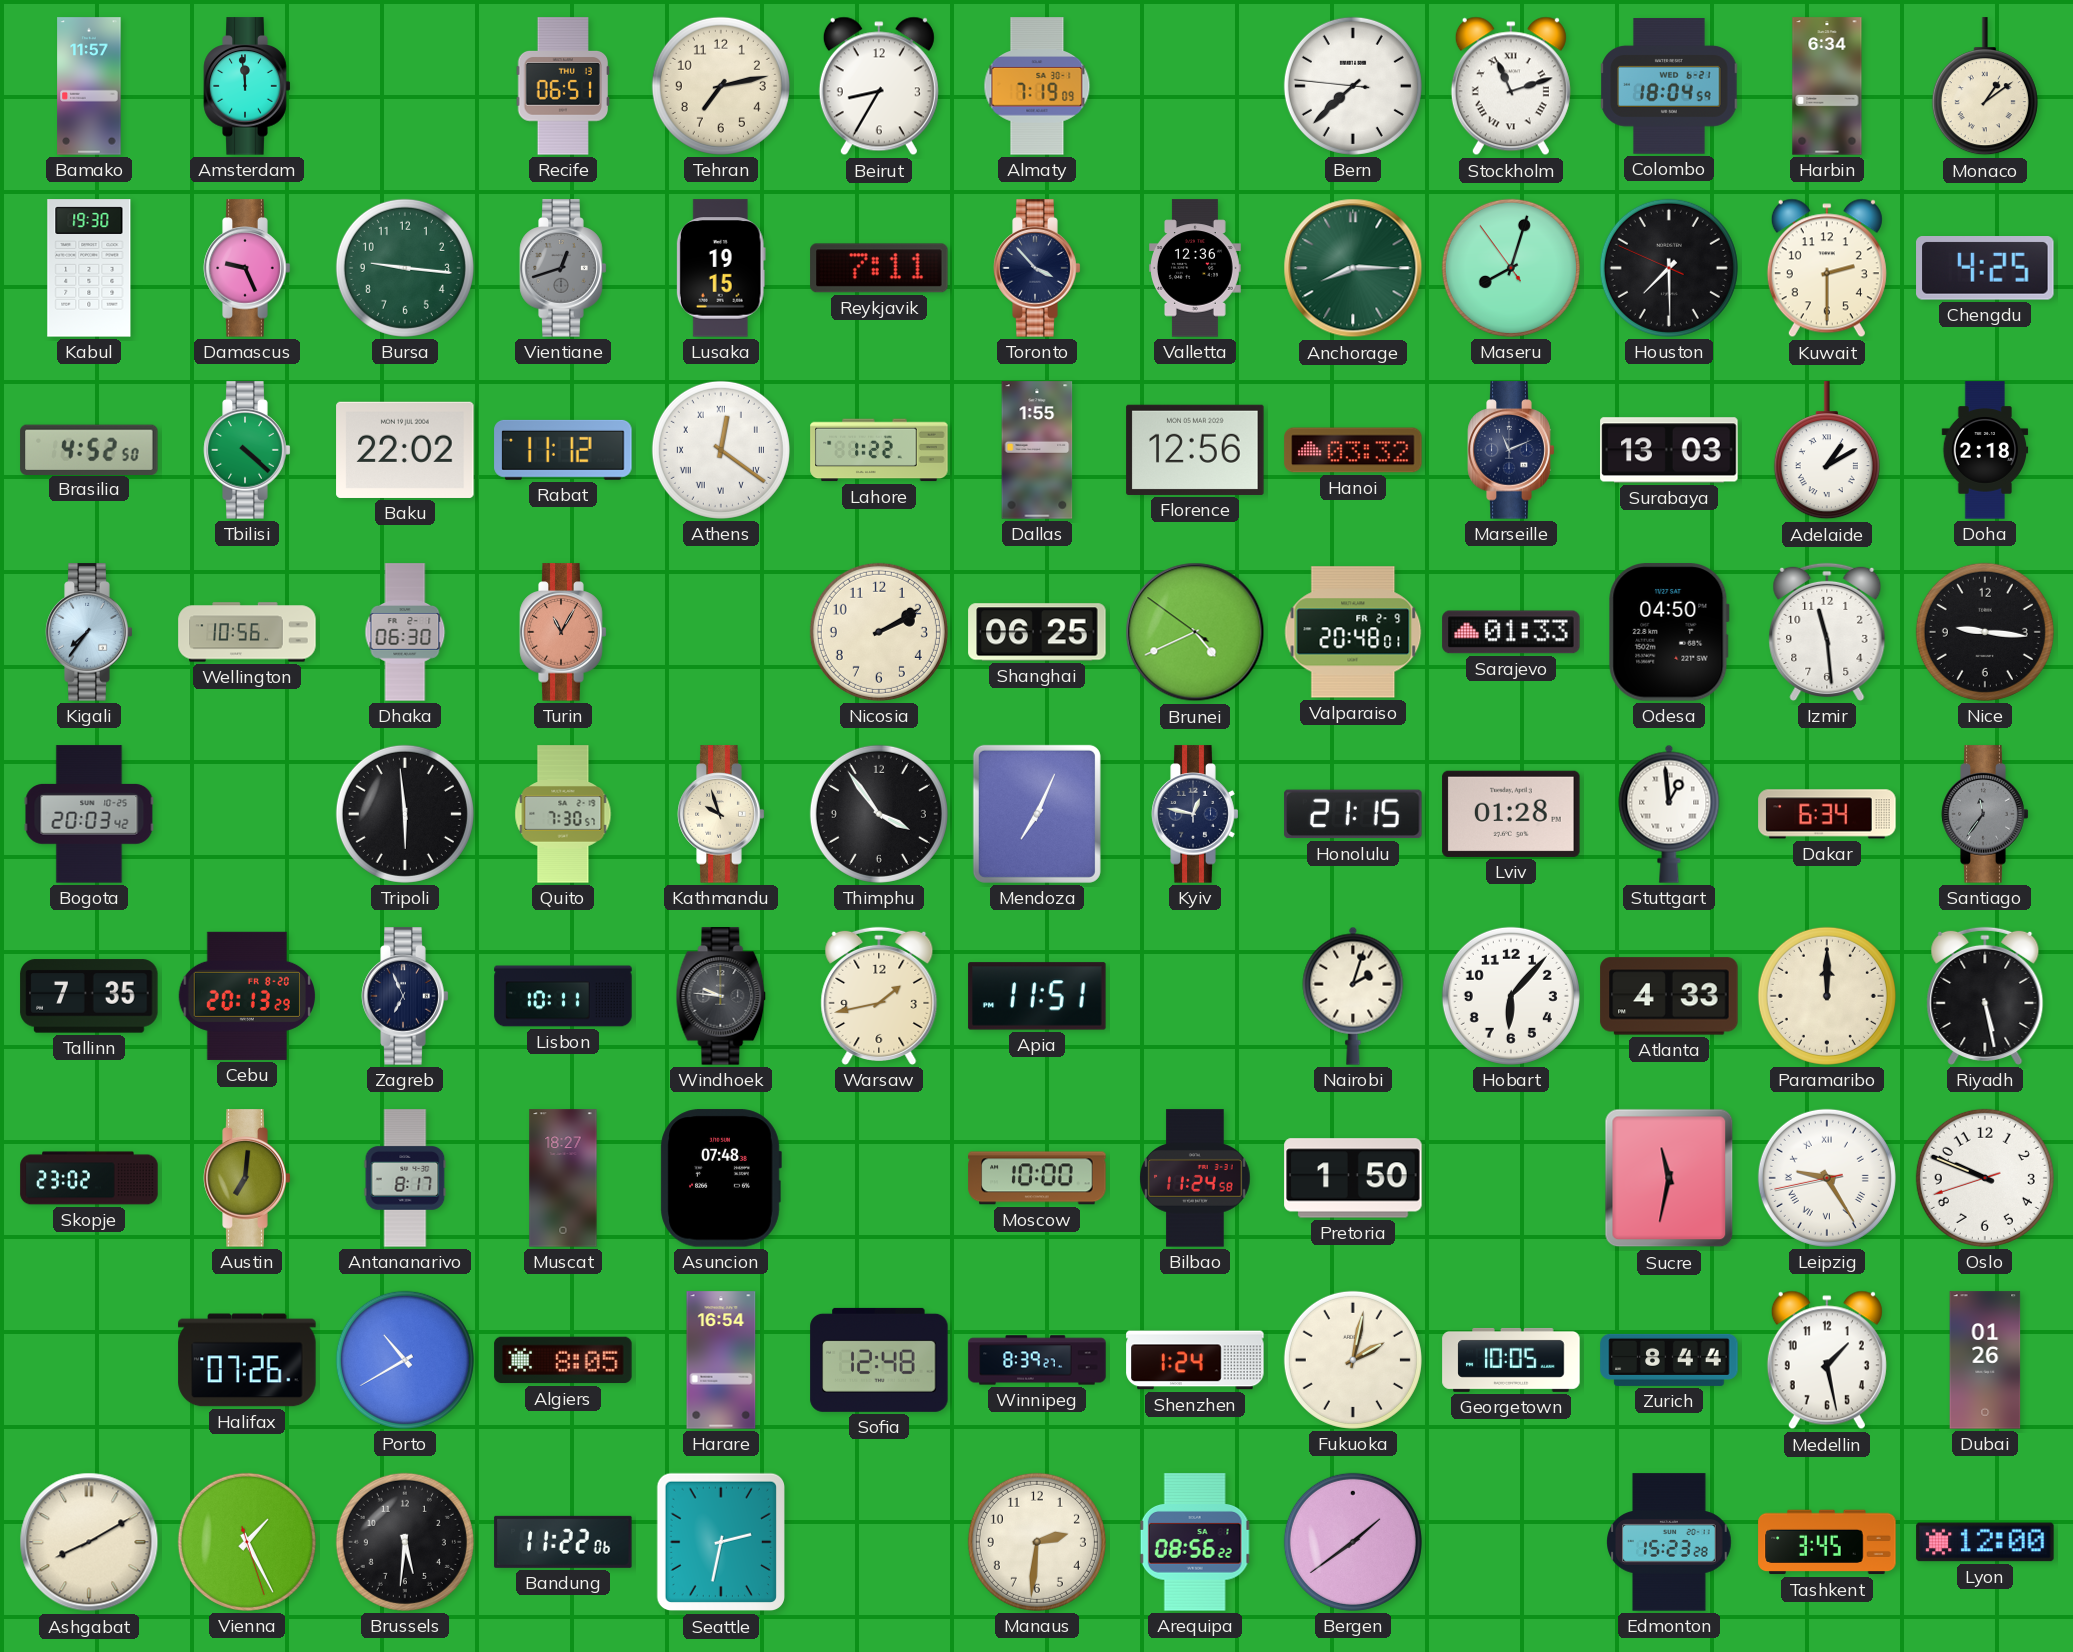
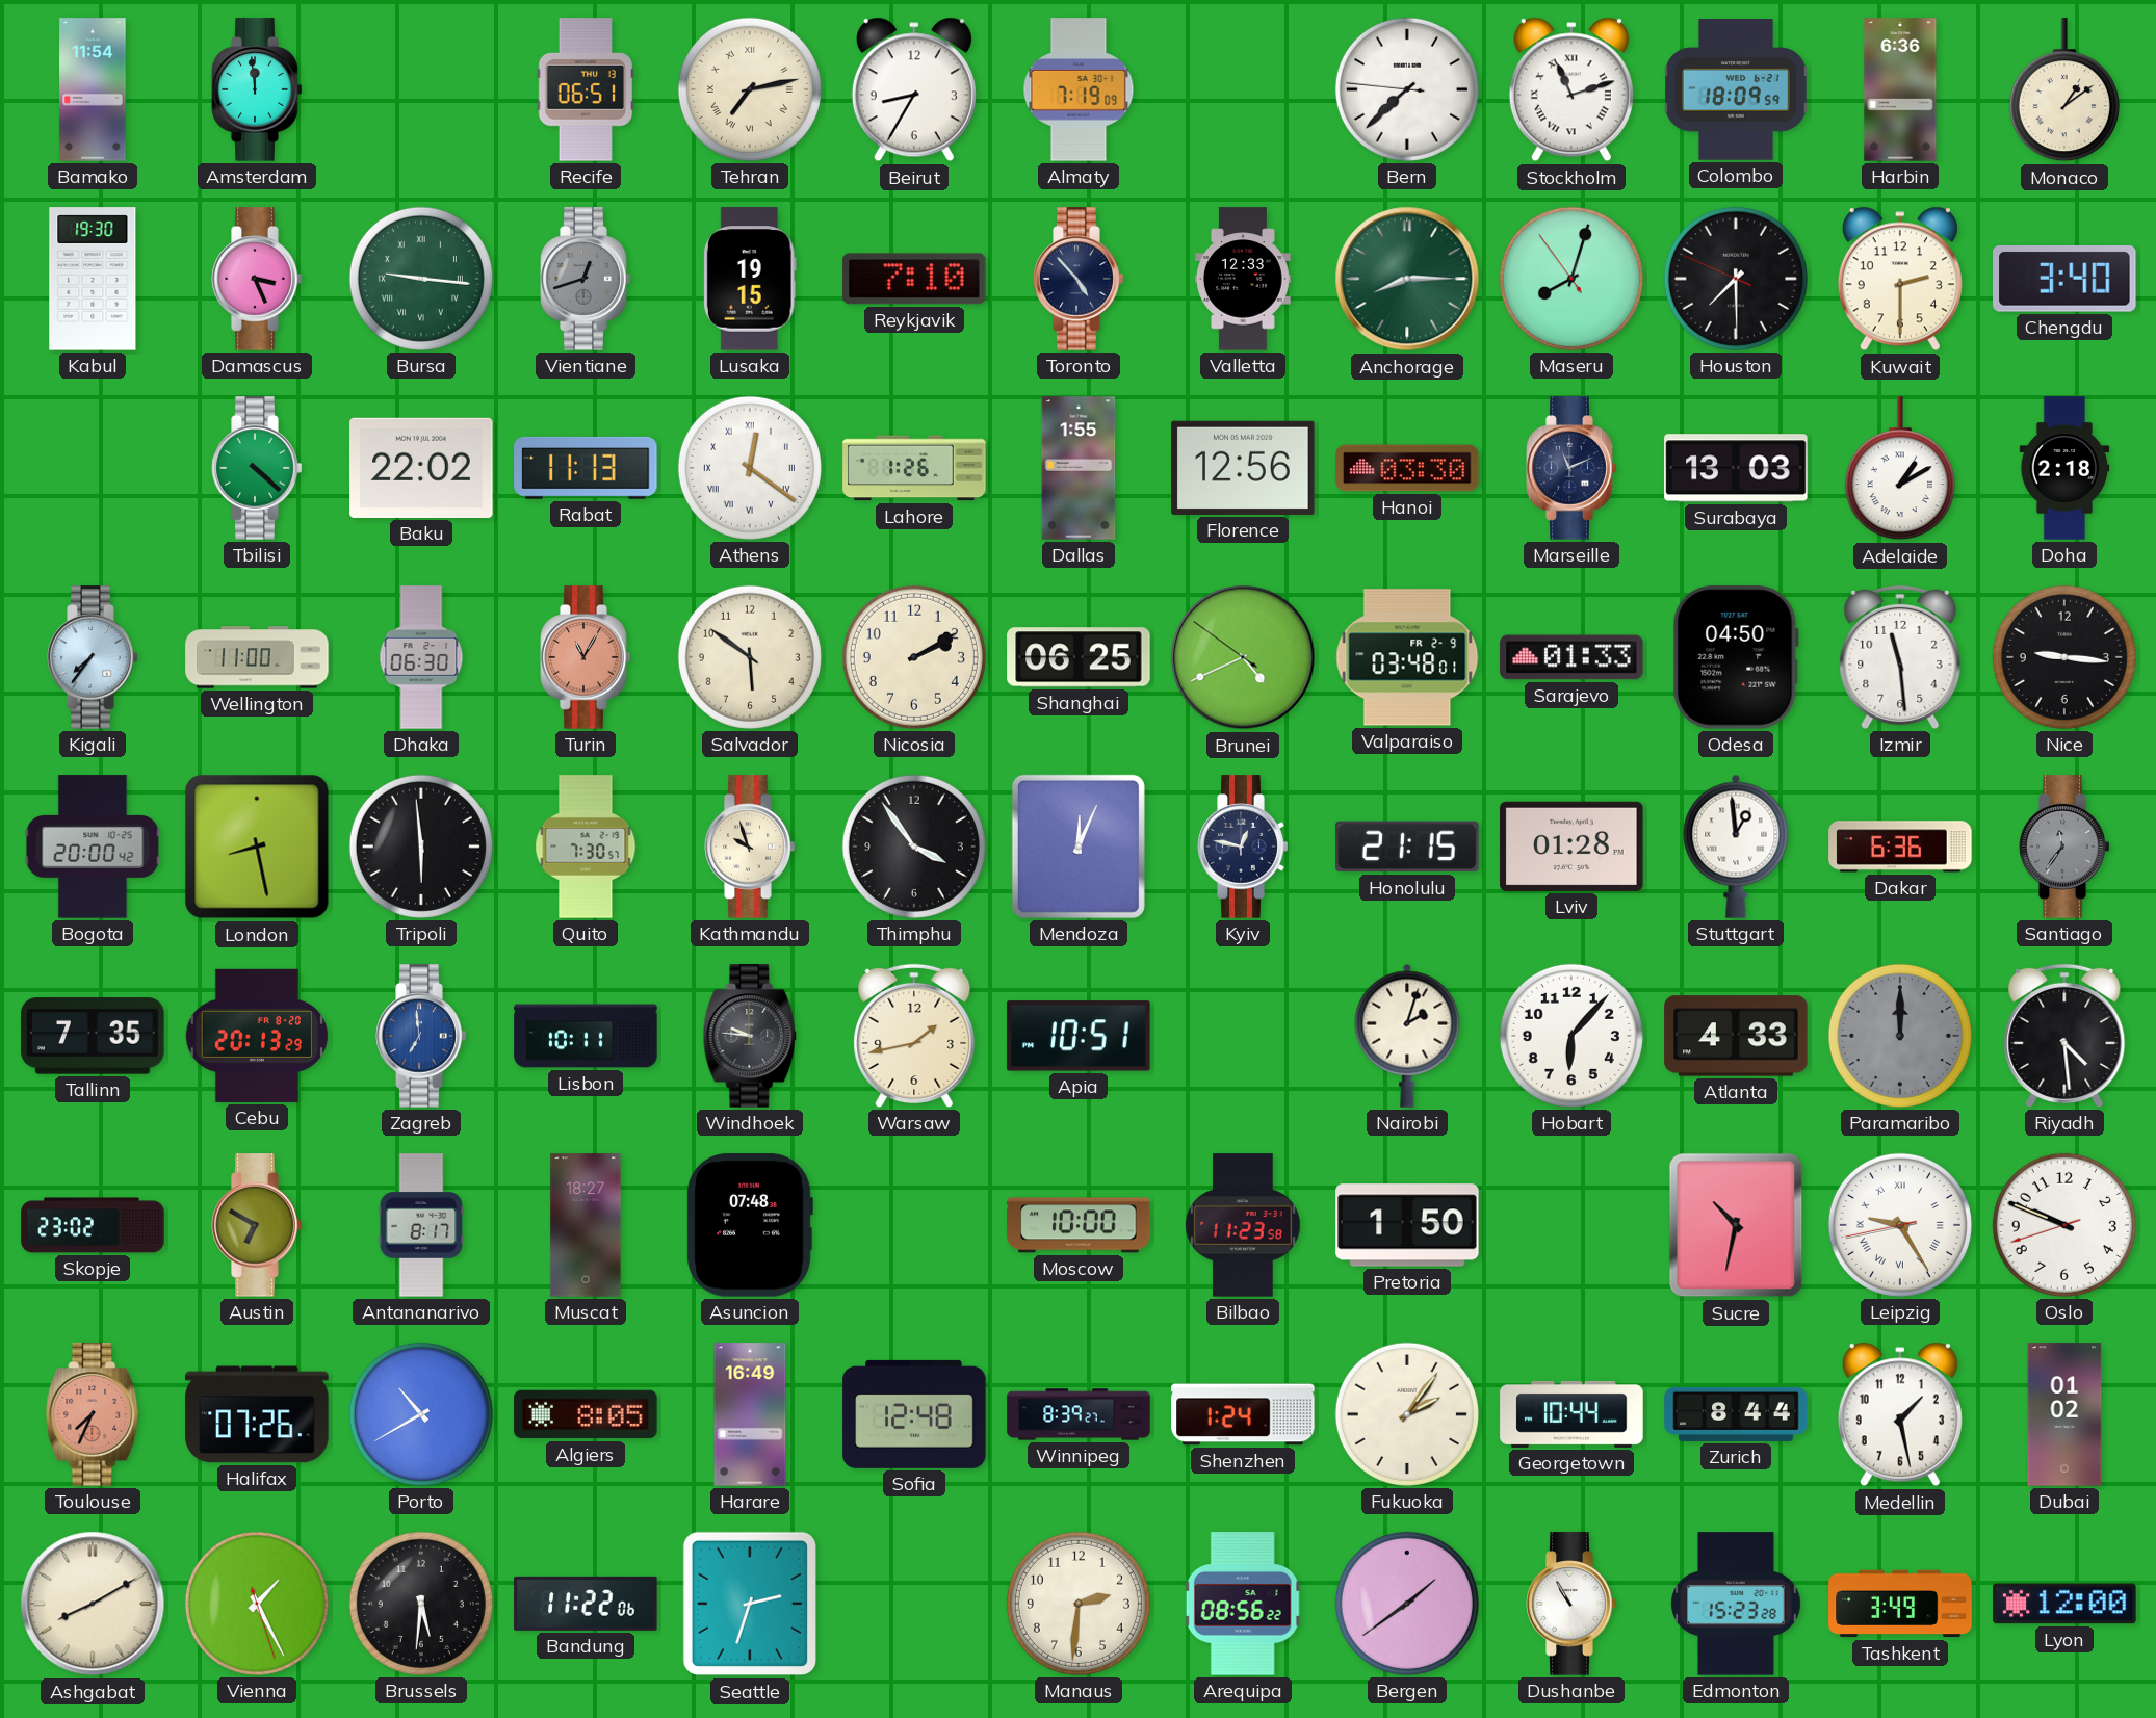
Bamako: 11:57 -> 11:54 (93, 89)
Tehran numerals: Arabic -> Roman (750, 89)
Colombo: 18:04 -> 18:09 (1736, 89)
Harbin: 6:34 -> 6:36 (1900, 89)
Damascus: 9:26 -> 3:26 (257, 279)
Bursa numerals: Arabic -> Roman (421, 279)
Reykjavik: 7:11 -> 7:10 (914, 279)
Toronto: 3:53 -> 4:53 (1079, 279)
Valletta: 12:36 -> 12:33 (1244, 279)
Chengdu: 4:25 -> 3:40 (2064, 279)
Brasilia: 4:52 -> none (89, 449)
Rabat: 11:12 -> 11:13 (586, 468)
Lahore: 1:22 -> 1:26 (914, 468)
Hanoi: 03:32 -> 03:30 (1407, 468)
Wellington: 10:56 -> 11:00 (257, 657)
Salvador: none -> 5:51 (750, 657)
Valparaiso: 20:48 -> 03:48 (1407, 657)
Bogota: 20:03 -> 20:00 (93, 847)
London: none -> 8:28 (257, 847)
Mendoza: 7:04 -> 12:04 (1079, 847)
Dakar: 6:34 -> 6:36 (1900, 847)
Zagreb: 6:56 -> 6:59 (421, 1036)
Zagreb dial: navy -> blue (421, 1036)
Apia: 11:51 -> 10:51 (1079, 1036)
Paramaribo dial: cream -> grey (1900, 1036)
Riyadh: 5:28 -> 4:29 (2064, 1036)
Austin: 7:01 -> 6:50 (257, 1225)
Bilbao: 11:24 -> 11:23 (1243, 1225)
Sucre: 11:32 -> 10:32 (1736, 1225)
Toulouse: none -> 7:34 (93, 1414)
Harare: 16:54 -> 16:49 (750, 1414)
Fukuoka: 2:02 -> 2:06 (1407, 1414)
Georgetown: 10:05 -> 10:44 (1571, 1414)
Dubai: 01:26 -> 01:02 (2064, 1414)
Seattle: 2:32 -> 2:33 (749, 1604)
Dushanbe: none -> 10:55 (1571, 1604)
Tashkent: 3:45 -> 3:49 (1900, 1604)
